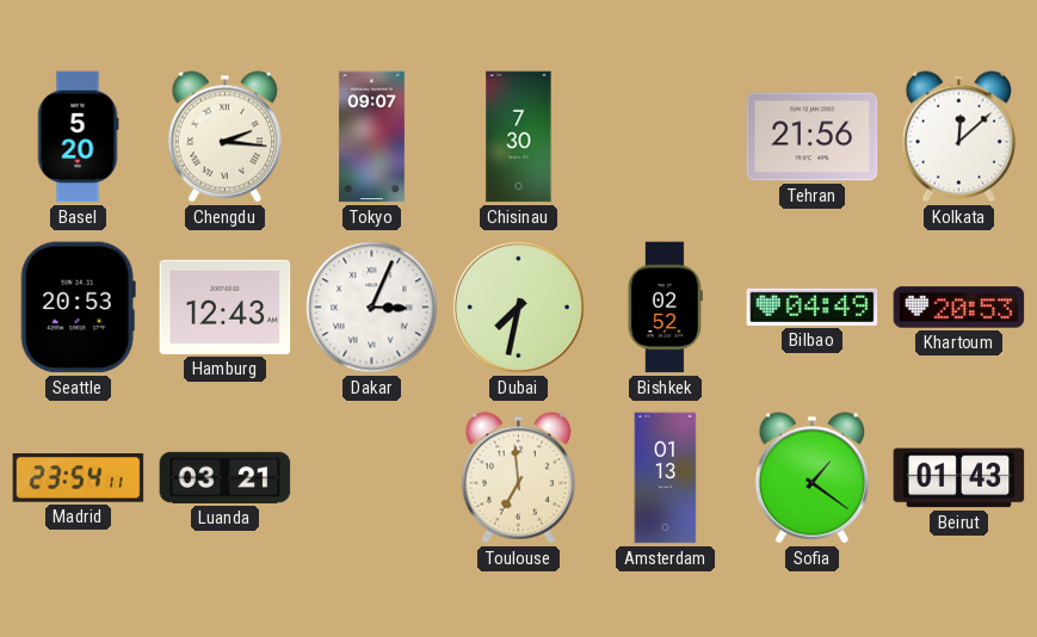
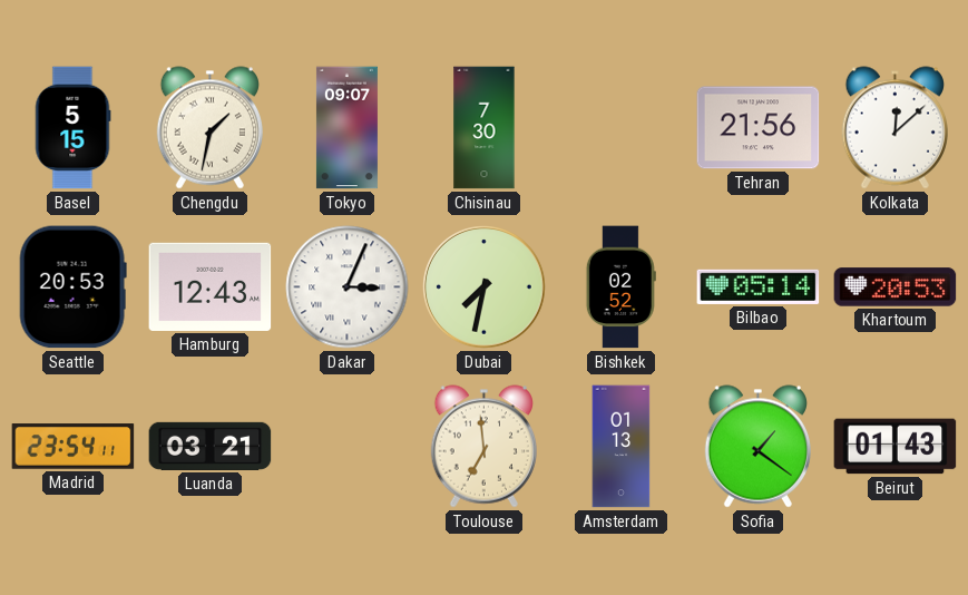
Basel: 5:20 -> 5:15 (72, 128)
Chengdu: 2:16 -> 1:32 (209, 128)
Bilbao: 04:49 -> 05:14 (759, 286)
